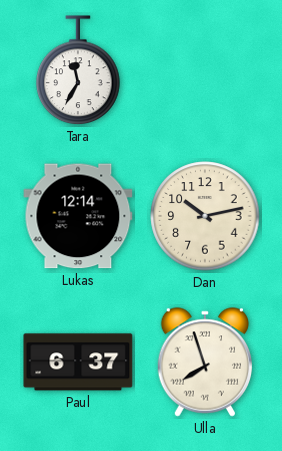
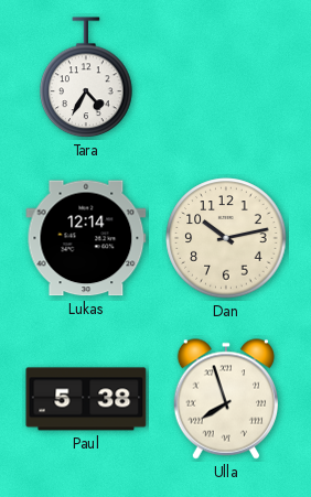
Tara: 11:35 -> 4:35 (86, 78)
Paul: 6:37 -> 5:38 (86, 399)
